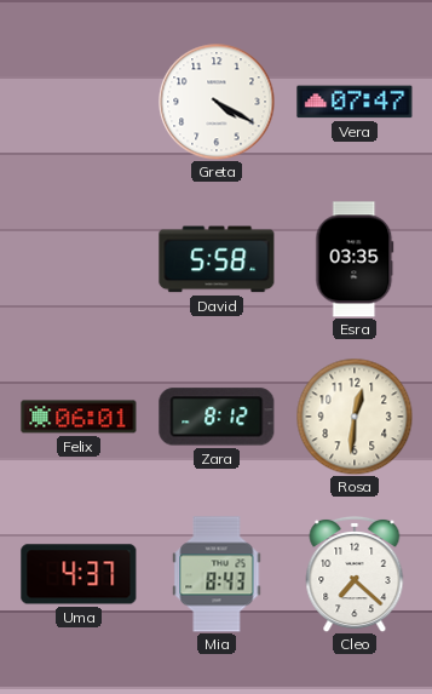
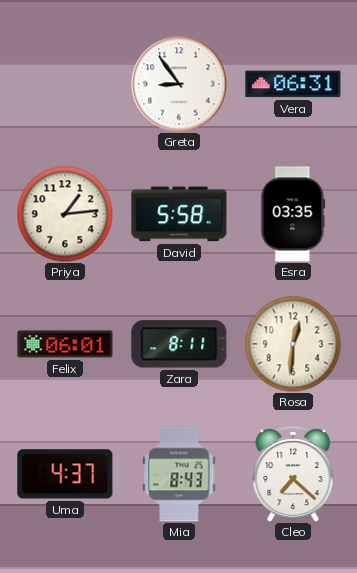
Greta: 4:20 -> 8:54 (179, 84)
Vera: 07:47 -> 06:31 (293, 84)
Priya: none -> 1:14 (65, 214)
Zara: 8:12 -> 8:11 (179, 344)
